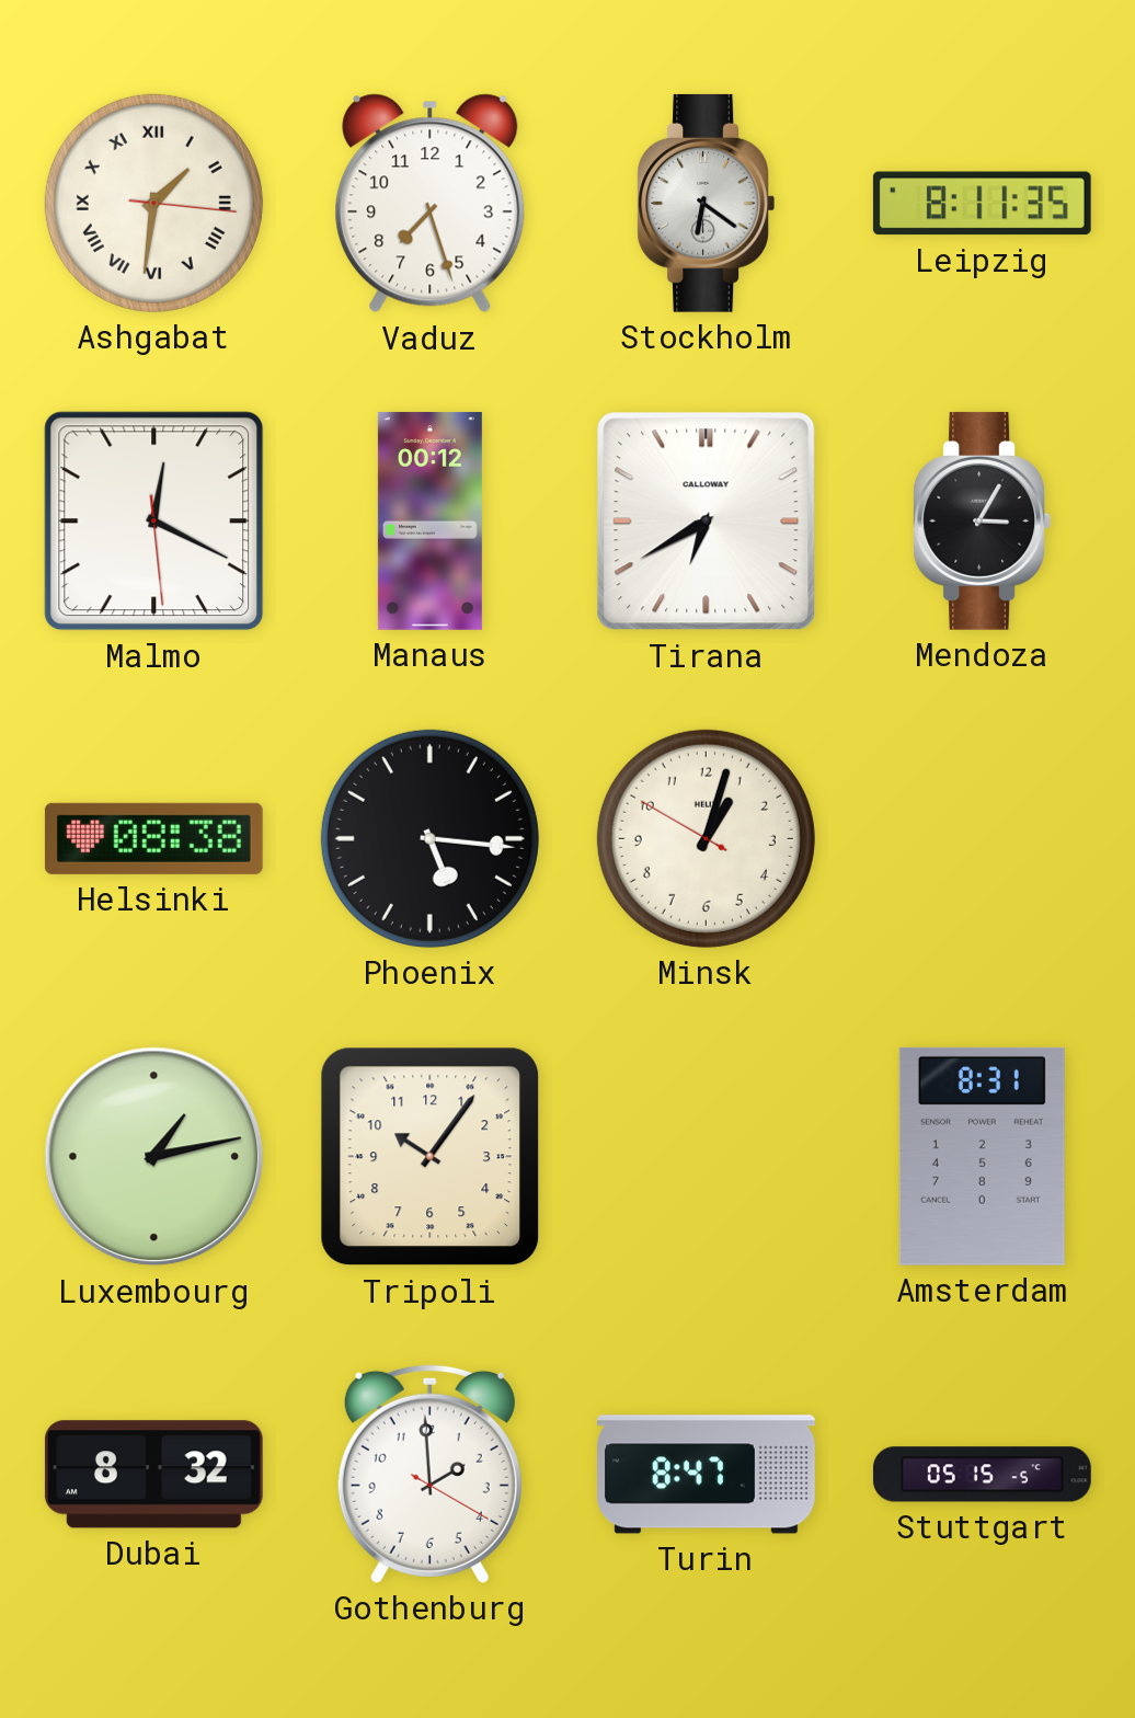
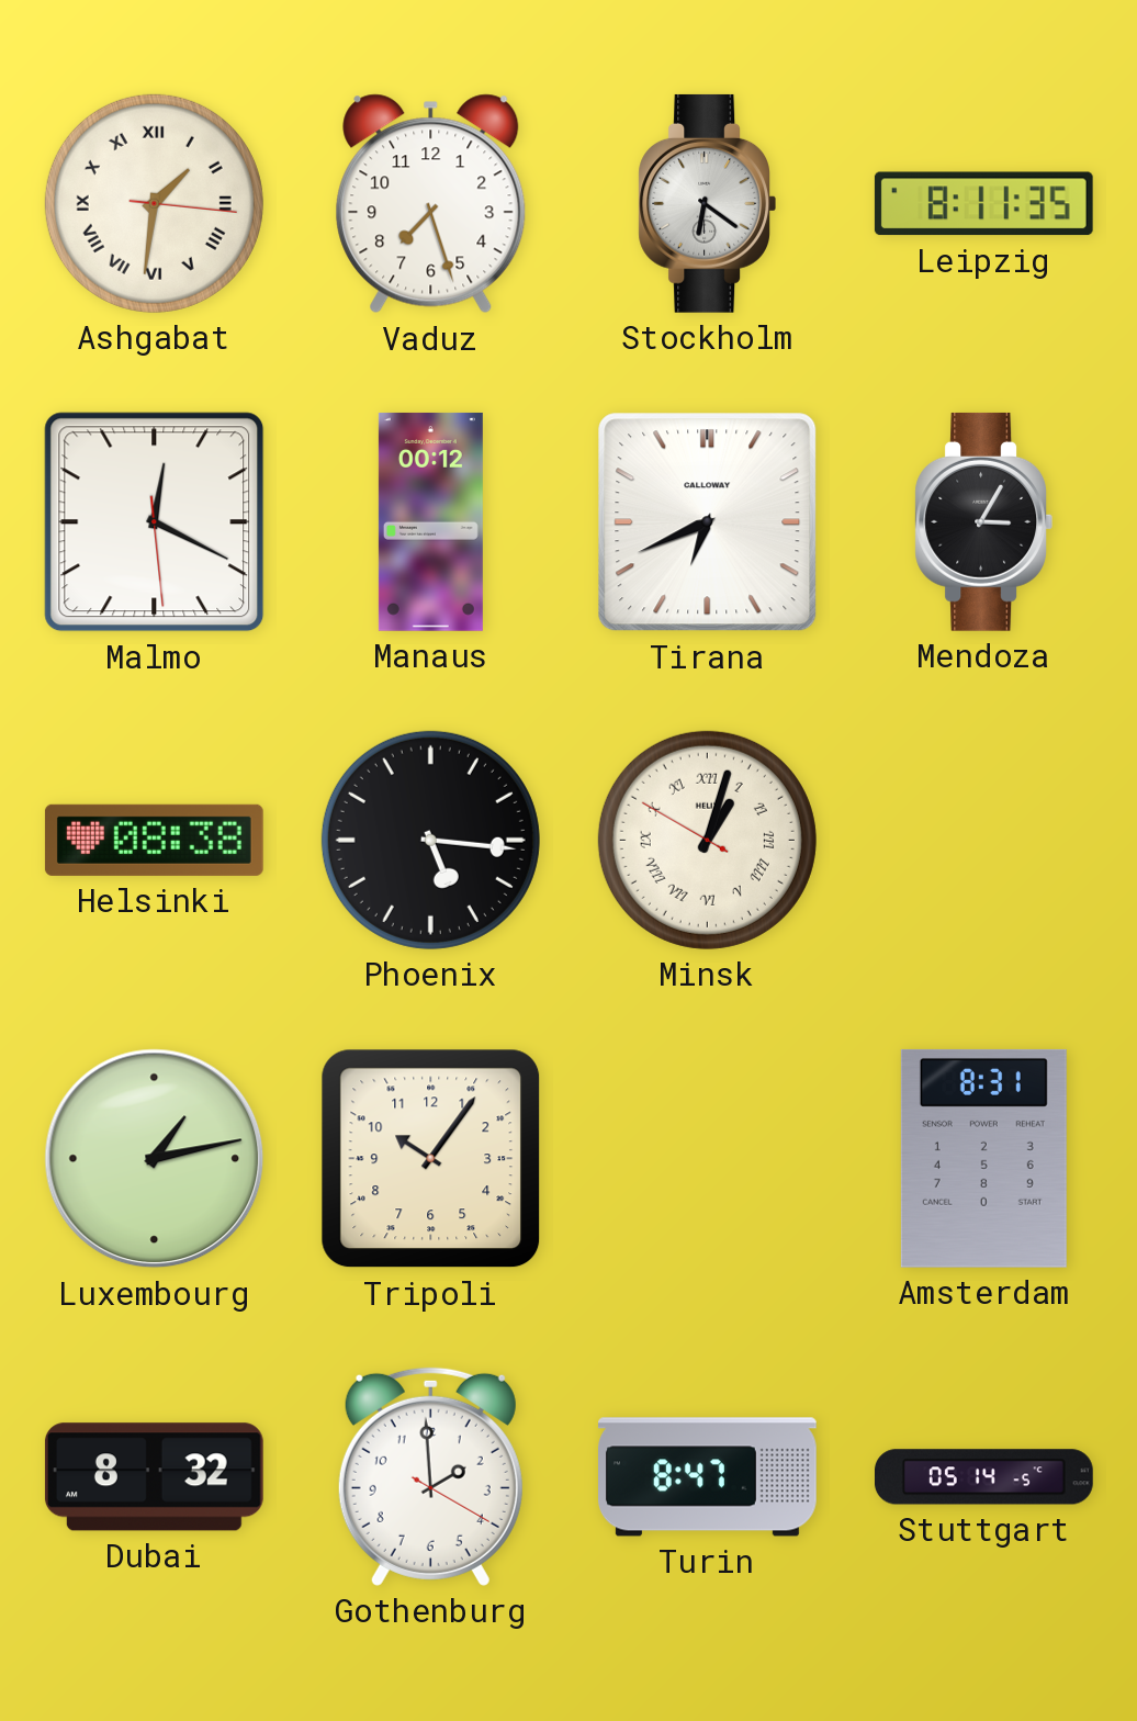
Tirana: 6:40 -> 6:41 (708, 522)
Minsk numerals: Arabic -> Roman (707, 840)
Stuttgart: 05:15 -> 05:14 (983, 1477)
